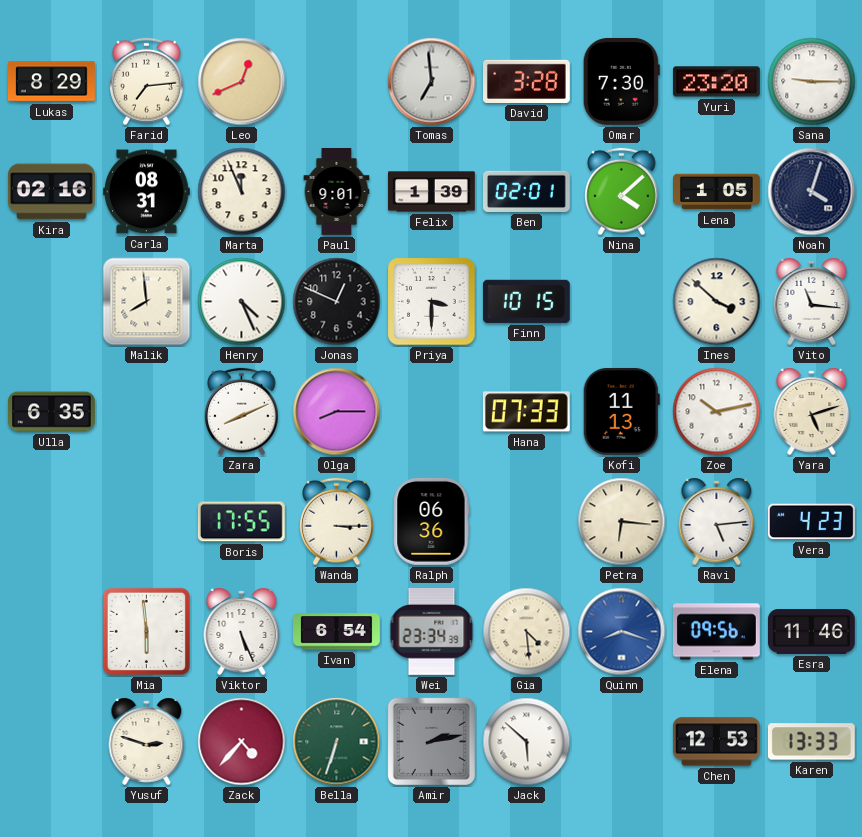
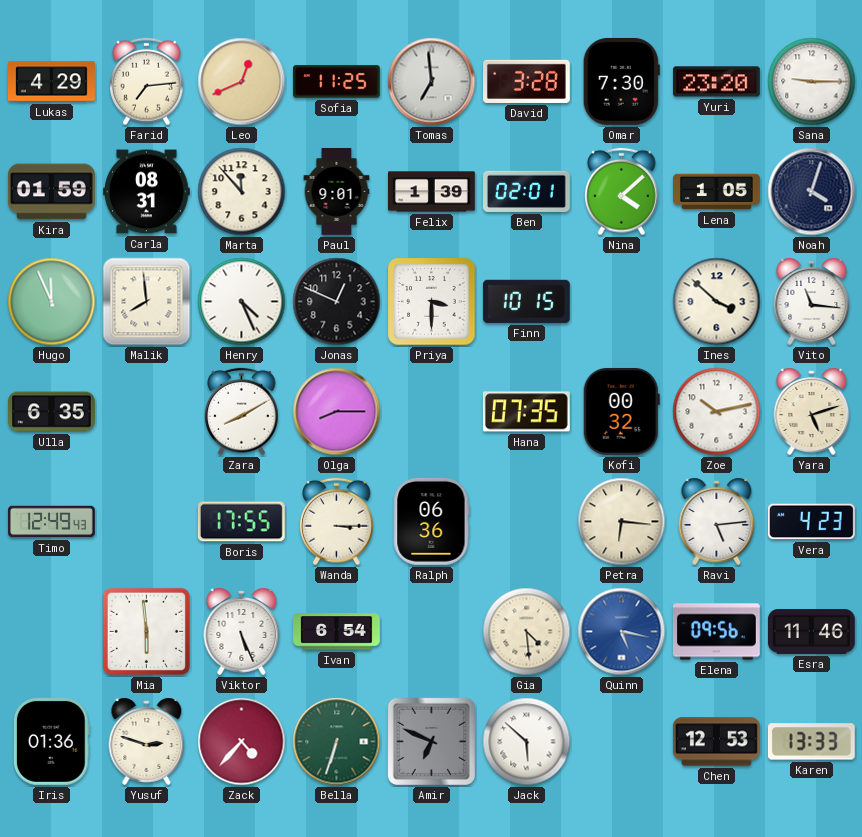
Lukas: 8:29 -> 4:29 (52, 82)
Sofia: none -> 11:25 (337, 82)
Kira: 02:16 -> 01:59 (52, 192)
Marta: 11:56 -> 11:53 (242, 192)
Hugo: none -> 11:56 (52, 302)
Zara: 8:11 -> 8:10 (242, 412)
Hana: 07:33 -> 07:35 (526, 412)
Kofi: 11:13 -> 00:32 (621, 411)
Timo: none -> 12:49 (52, 522)
Wei: 23:34 -> none (432, 631)
Quinn: 8:18 -> 5:17 (622, 632)
Iris: none -> 01:36 (51, 741)
Amir: 2:13 -> 6:49 (431, 741)
